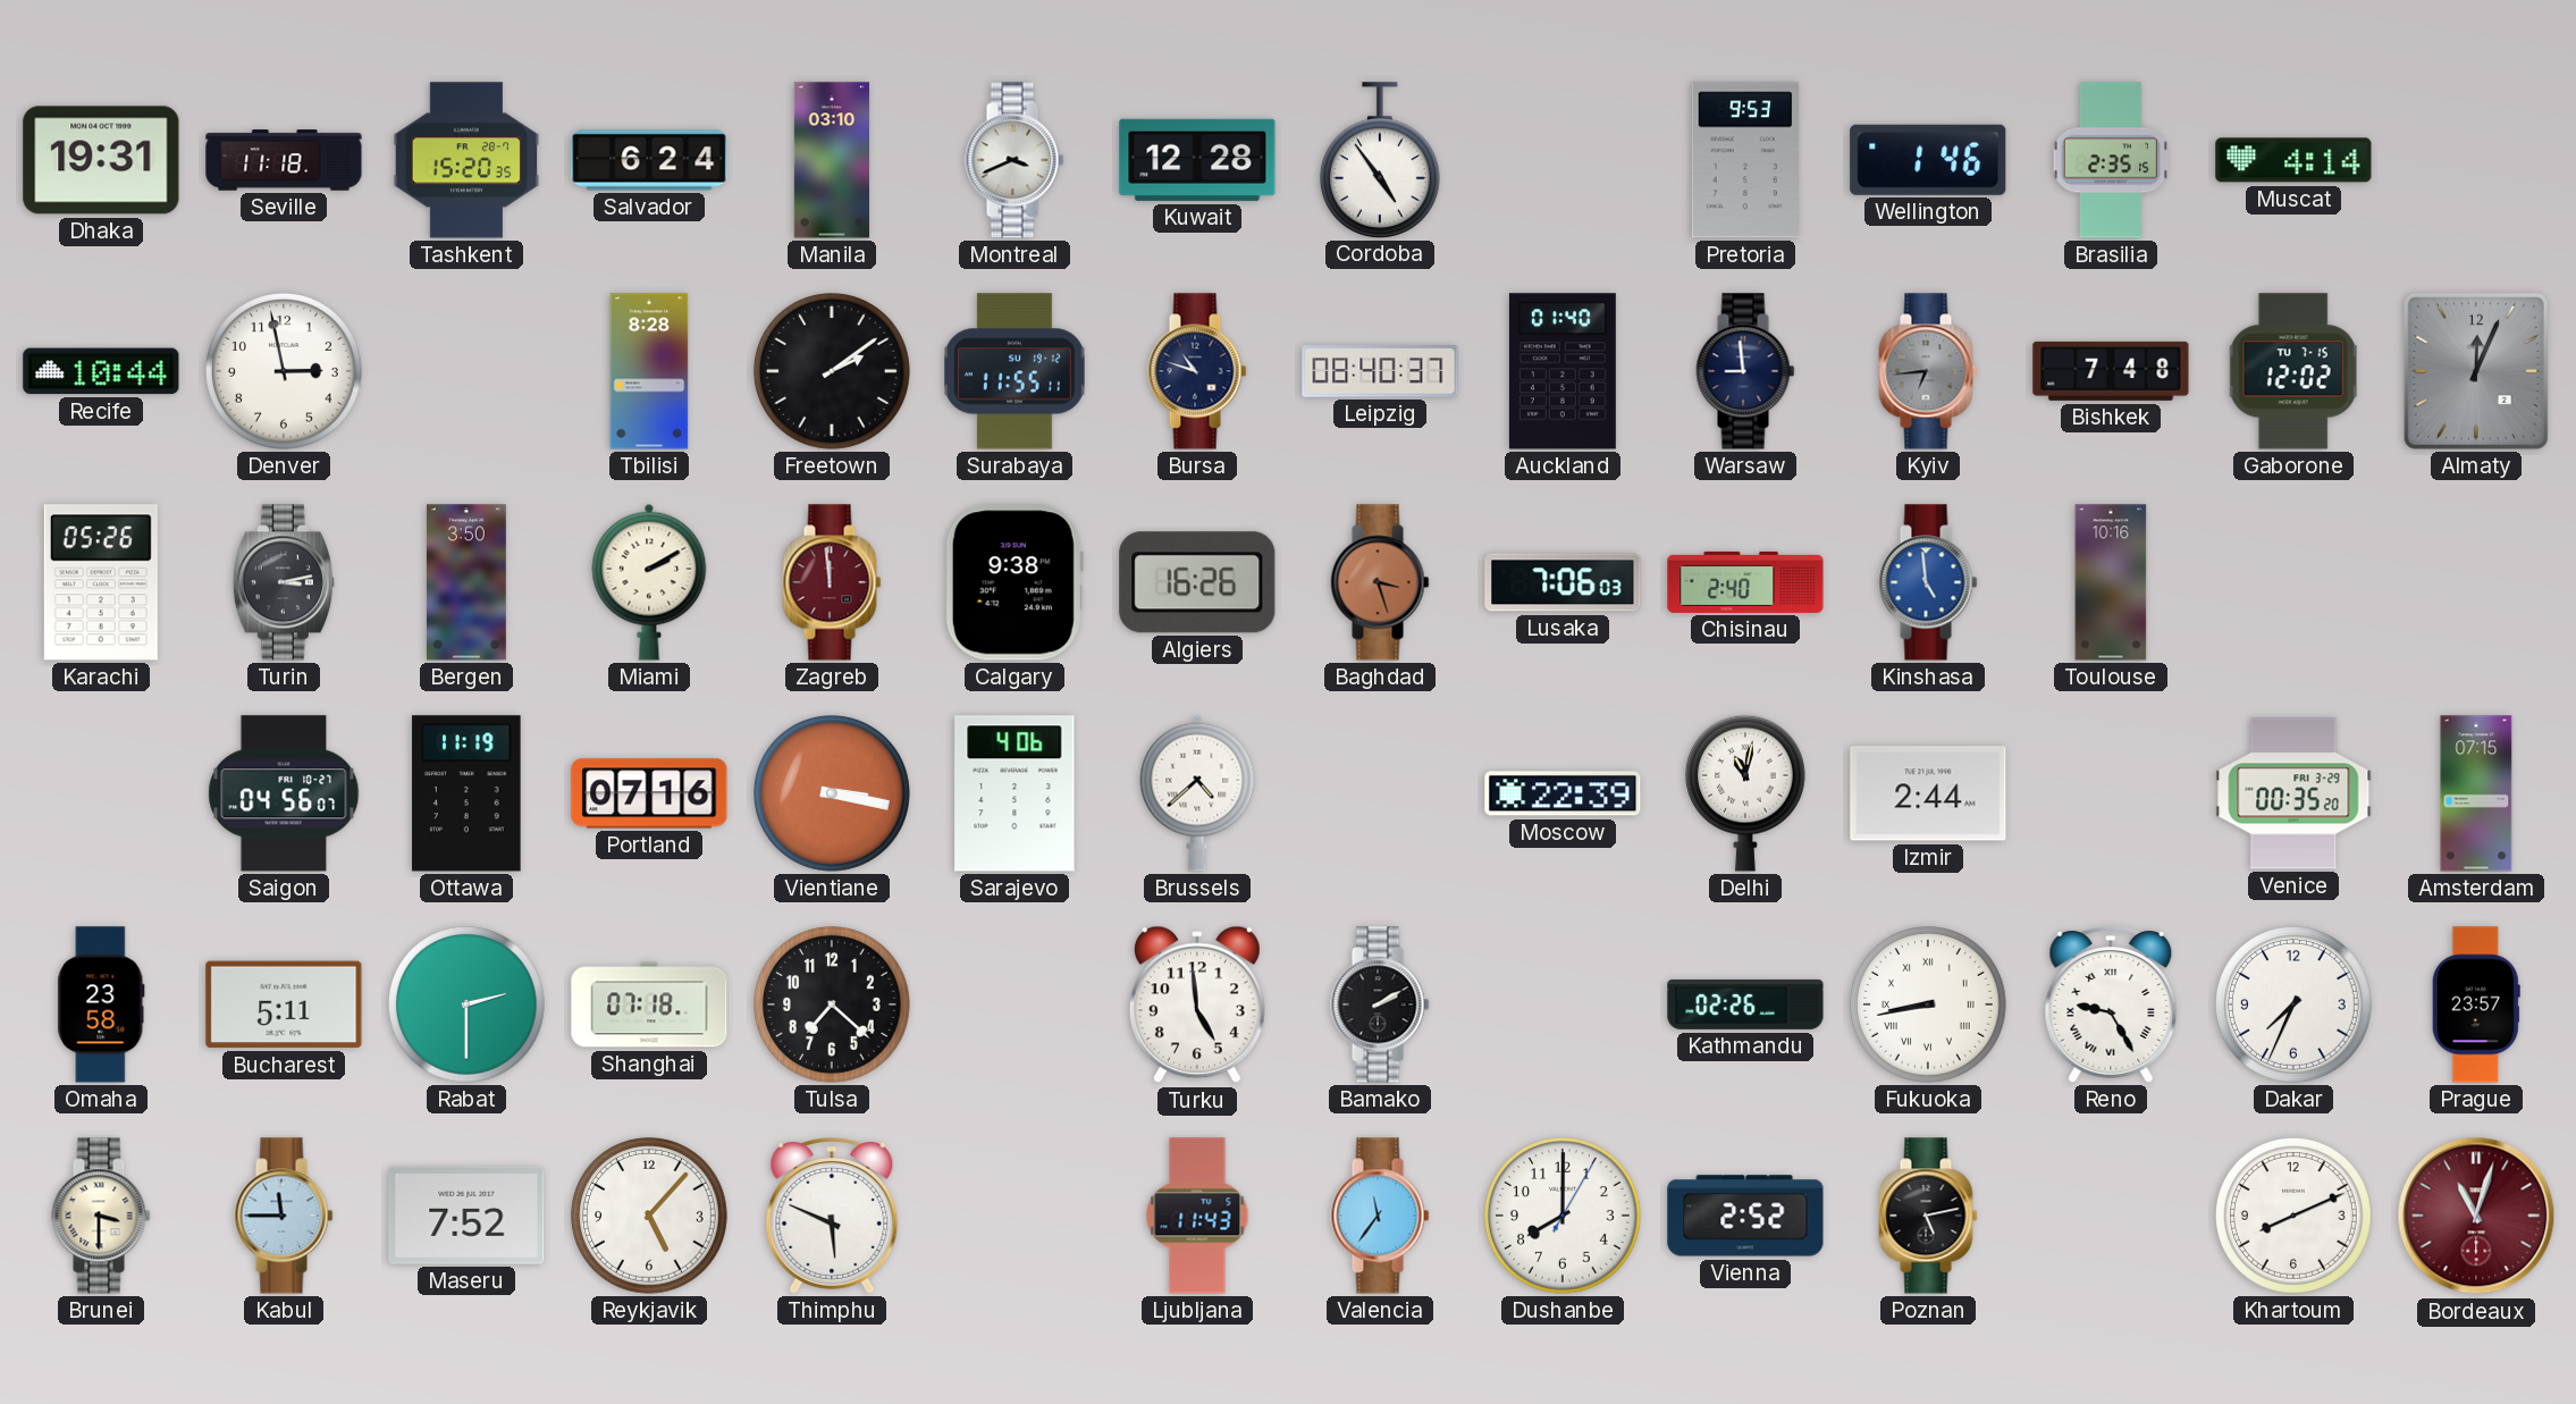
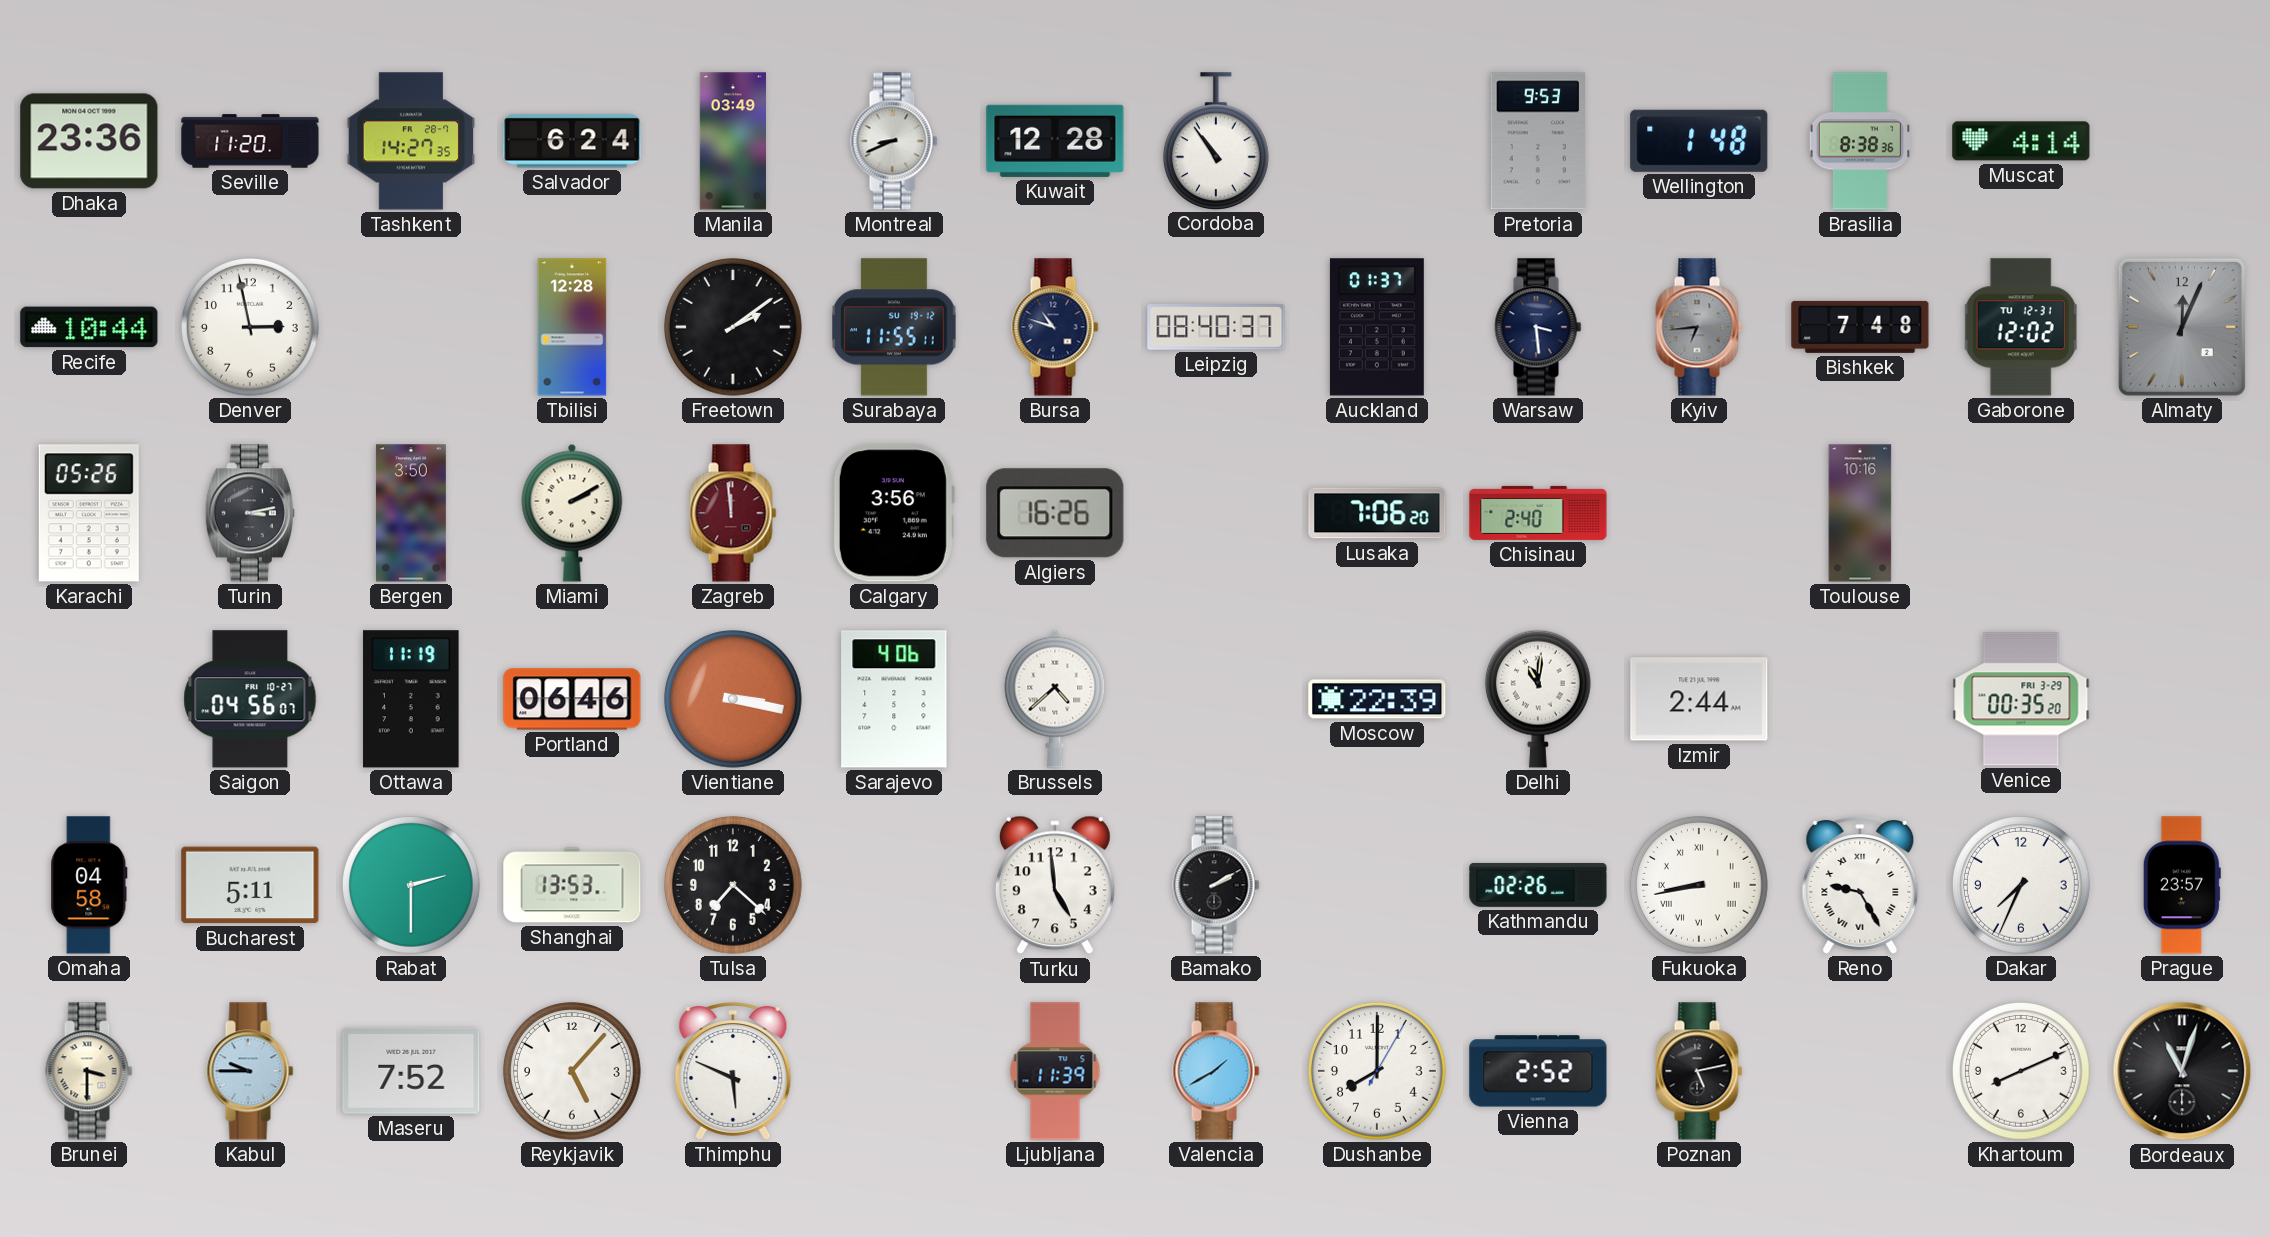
Dhaka: 19:31 -> 23:36 (89, 141)
Seville: 11:18 -> 11:20 (250, 141)
Tashkent: 15:20 -> 14:27 (411, 141)
Manila: 03:10 -> 03:49 (733, 141)
Montreal: 3:41 -> 8:41 (894, 141)
Cordoba: 4:54 -> 10:54 (1216, 141)
Wellington: 1:46 -> 1:48 (1699, 141)
Brasilia: 2:35 -> 8:38 (1860, 141)
Tbilisi: 8:28 -> 12:28 (572, 327)
Auckland: 01:40 -> 01:37 (1377, 327)
Warsaw: 8:59 -> 3:29 (1538, 327)
Gaborone date: TU 7-15 -> TU 12-31 (2021, 327)
Calgary: 9:38 -> 3:56 (894, 513)
Baghdad: 3:27 -> none (1380, 582)
Lusaka: 7:06:03 -> 7:06:20 (1377, 513)
Kinshasa: 4:59 -> none (1928, 582)
Portland: 07:16 -> 06:46 (572, 699)
Delhi: 11:02 -> 11:01 (1538, 699)
Amsterdam: 07:15 -> none (2476, 793)
Omaha: 23:58 -> 04:58 (89, 885)
Shanghai: 07:18 -> 13:53 (572, 885)
Kabul: 11:45 -> 9:45 (250, 1071)
Ljubljana: 11:43 -> 11:39 (1055, 1071)
Valencia: 11:36 -> 1:40 (1216, 1071)
Bordeaux dial: burgundy -> black (2182, 1071)
